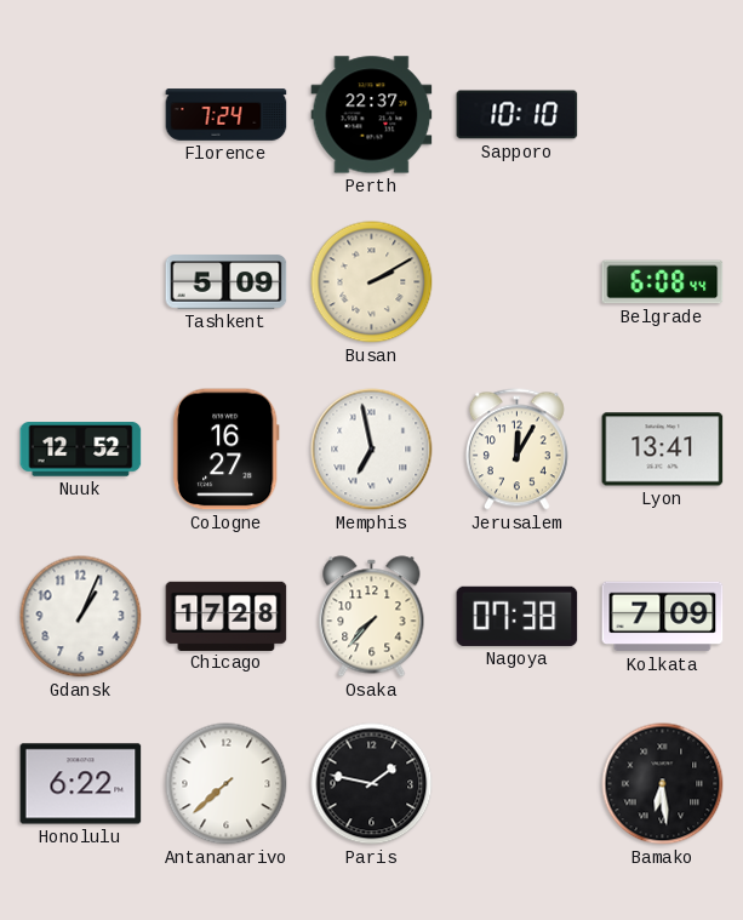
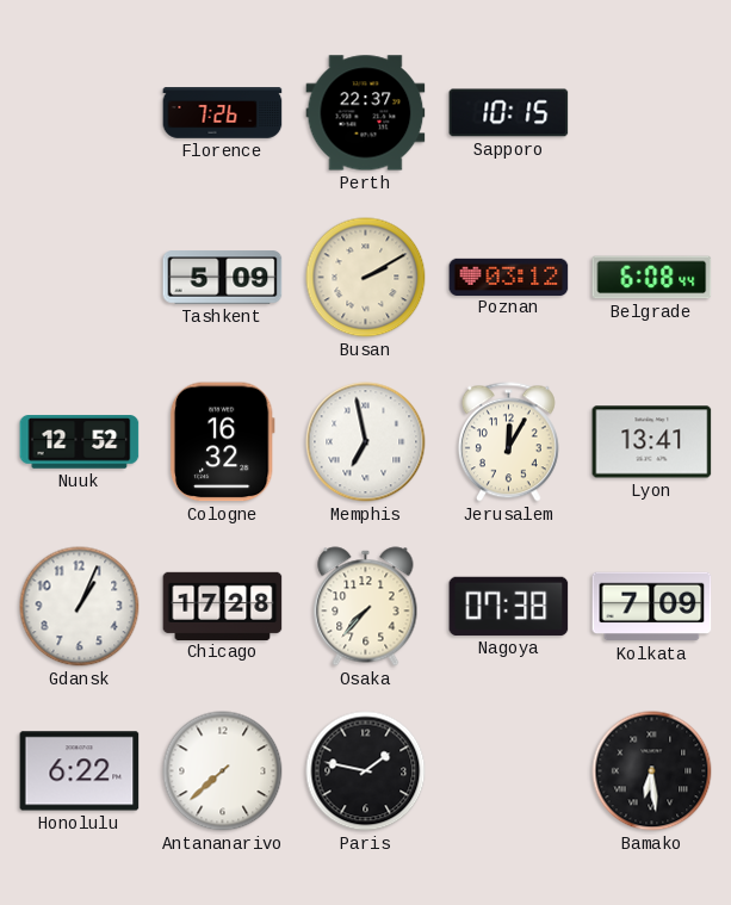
Florence: 7:24 -> 7:26 (223, 113)
Sapporo: 10:10 -> 10:15 (509, 113)
Poznan: none -> 03:12 (509, 277)
Cologne: 16:27 -> 16:32 (222, 442)
